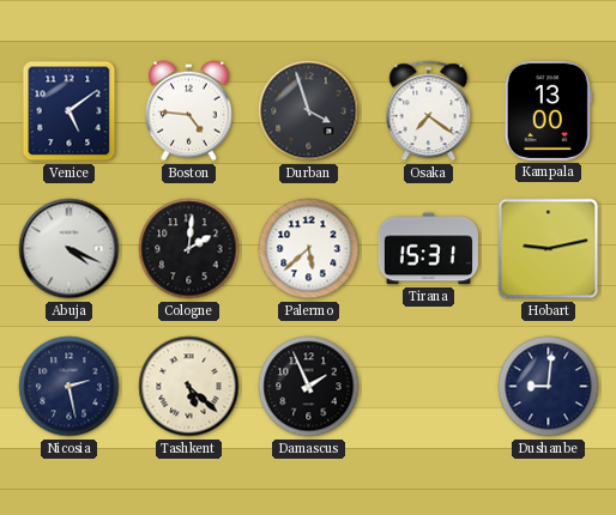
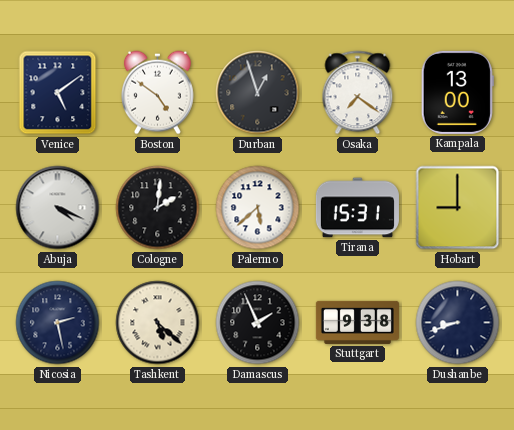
Boston: 4:46 -> 4:51 (158, 93)
Durban: 3:57 -> 12:57 (258, 93)
Hobart: 9:13 -> 9:00 (458, 208)
Stuttgart: none -> 9:38 (357, 322)
Dushanbe: 9:01 -> 8:42 (458, 323)
